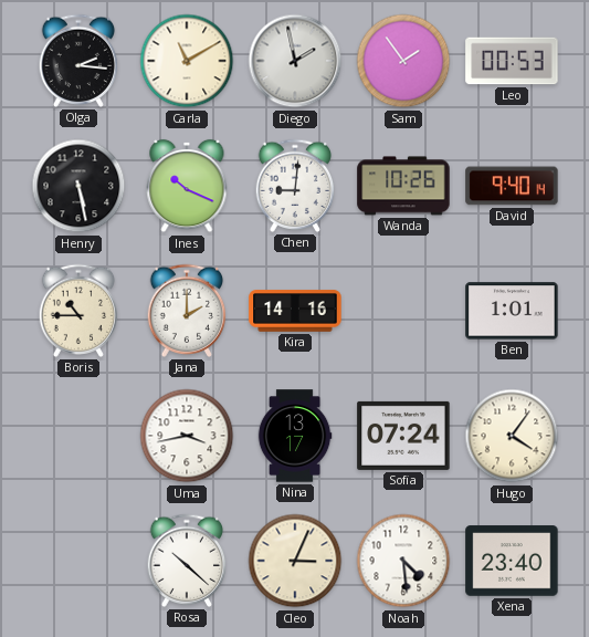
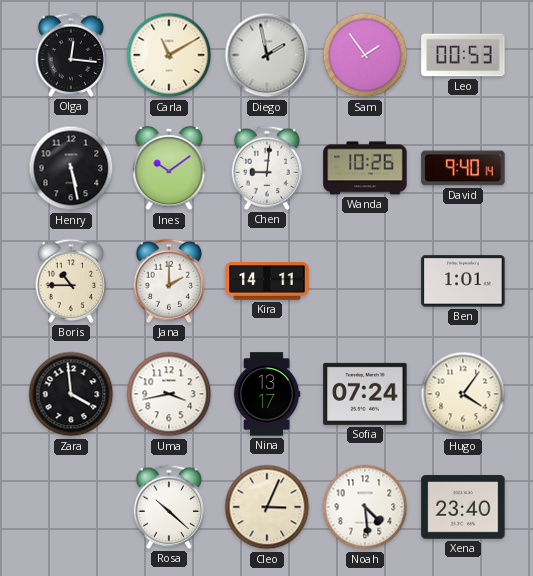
Olga: 2:16 -> 12:16 (71, 55)
Ines: 10:19 -> 10:09 (169, 168)
Kira: 14:16 -> 14:11 (267, 281)
Zara: none -> 3:59 (71, 394)
